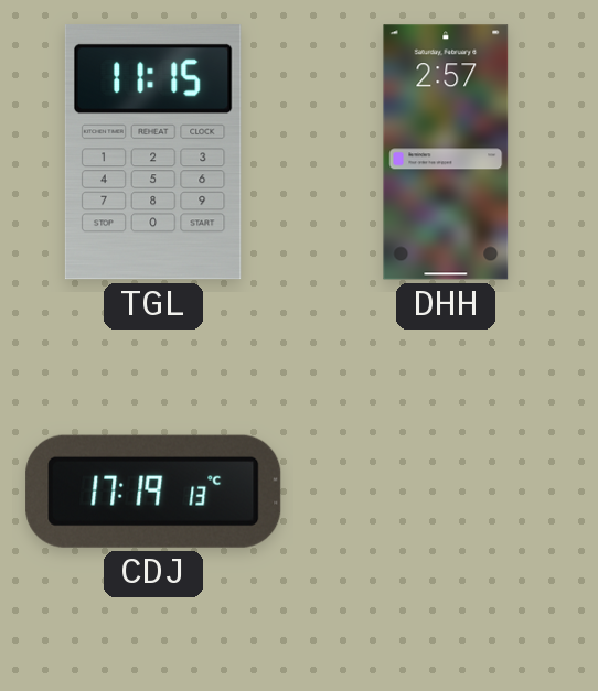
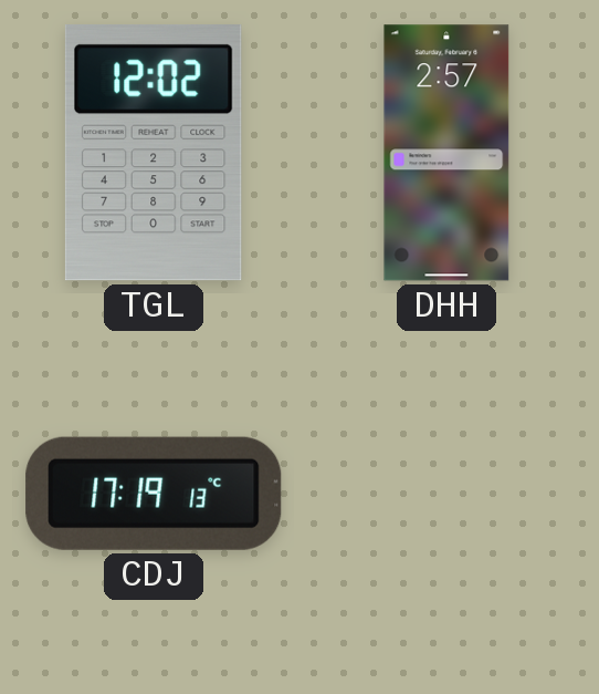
TGL: 11:15 -> 12:02 (154, 153)
